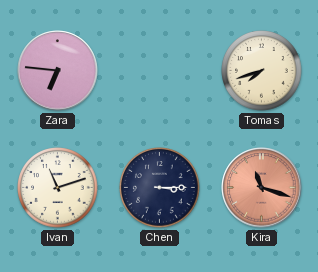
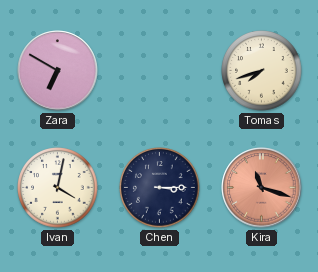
Zara: 6:46 -> 6:50 (58, 71)
Ivan: 11:12 -> 4:02 (58, 188)
